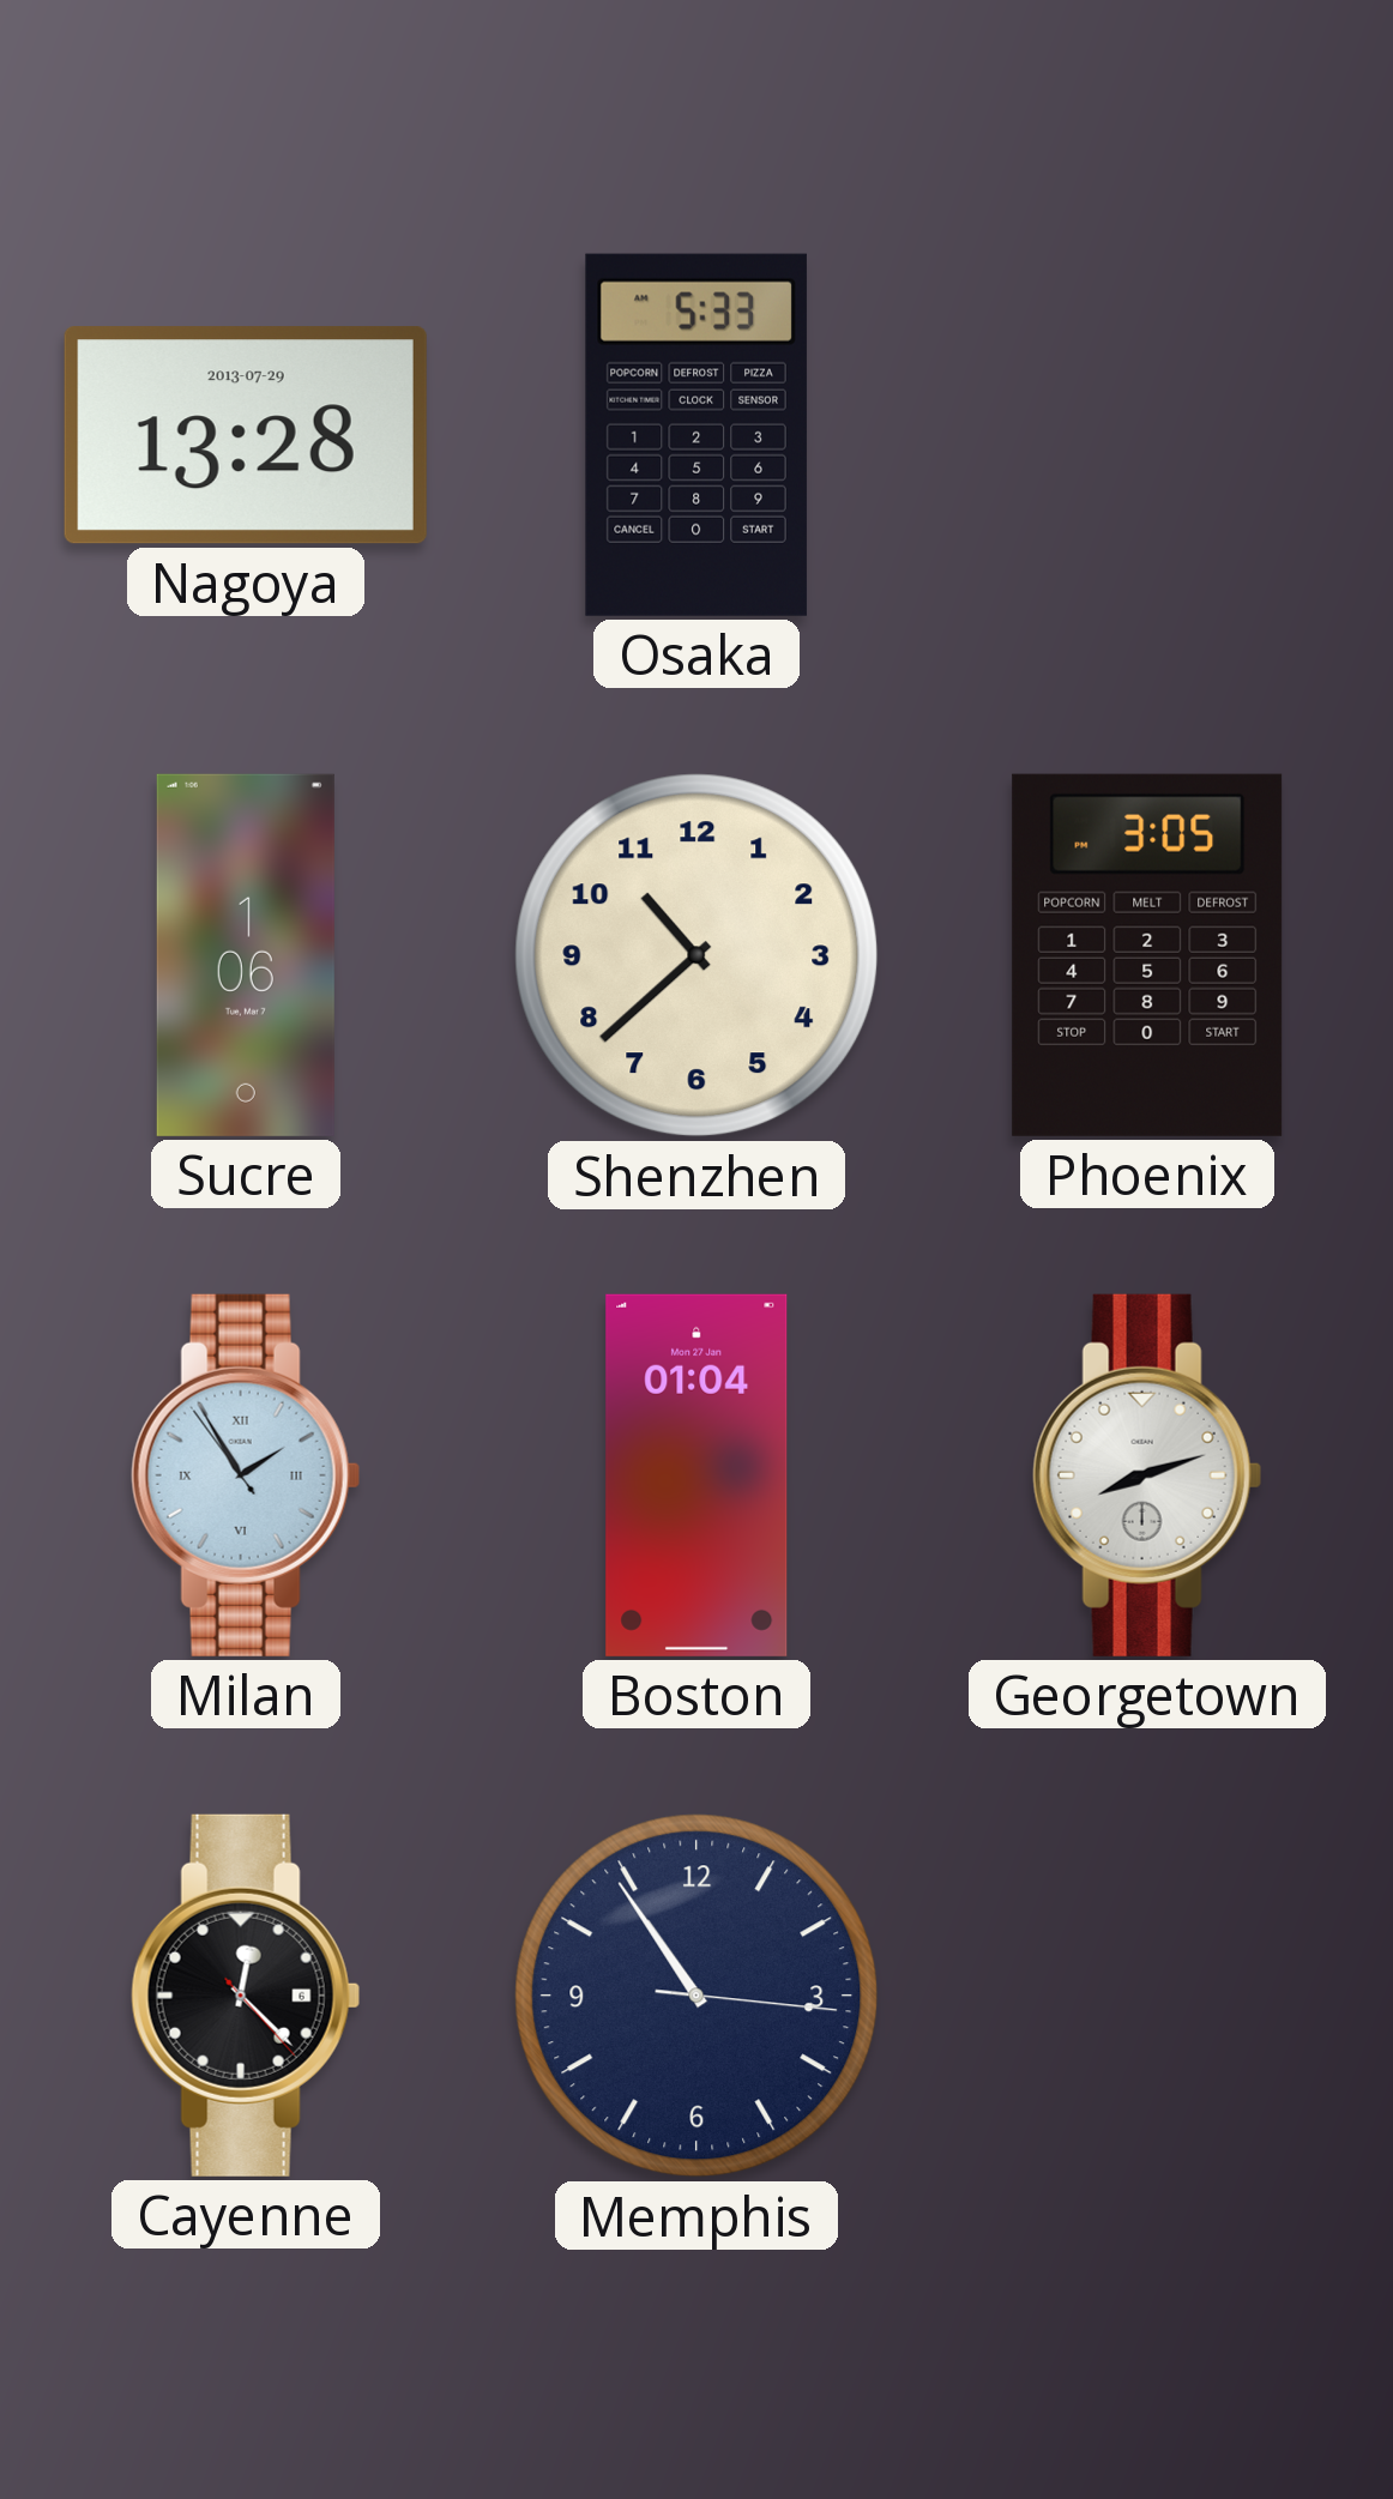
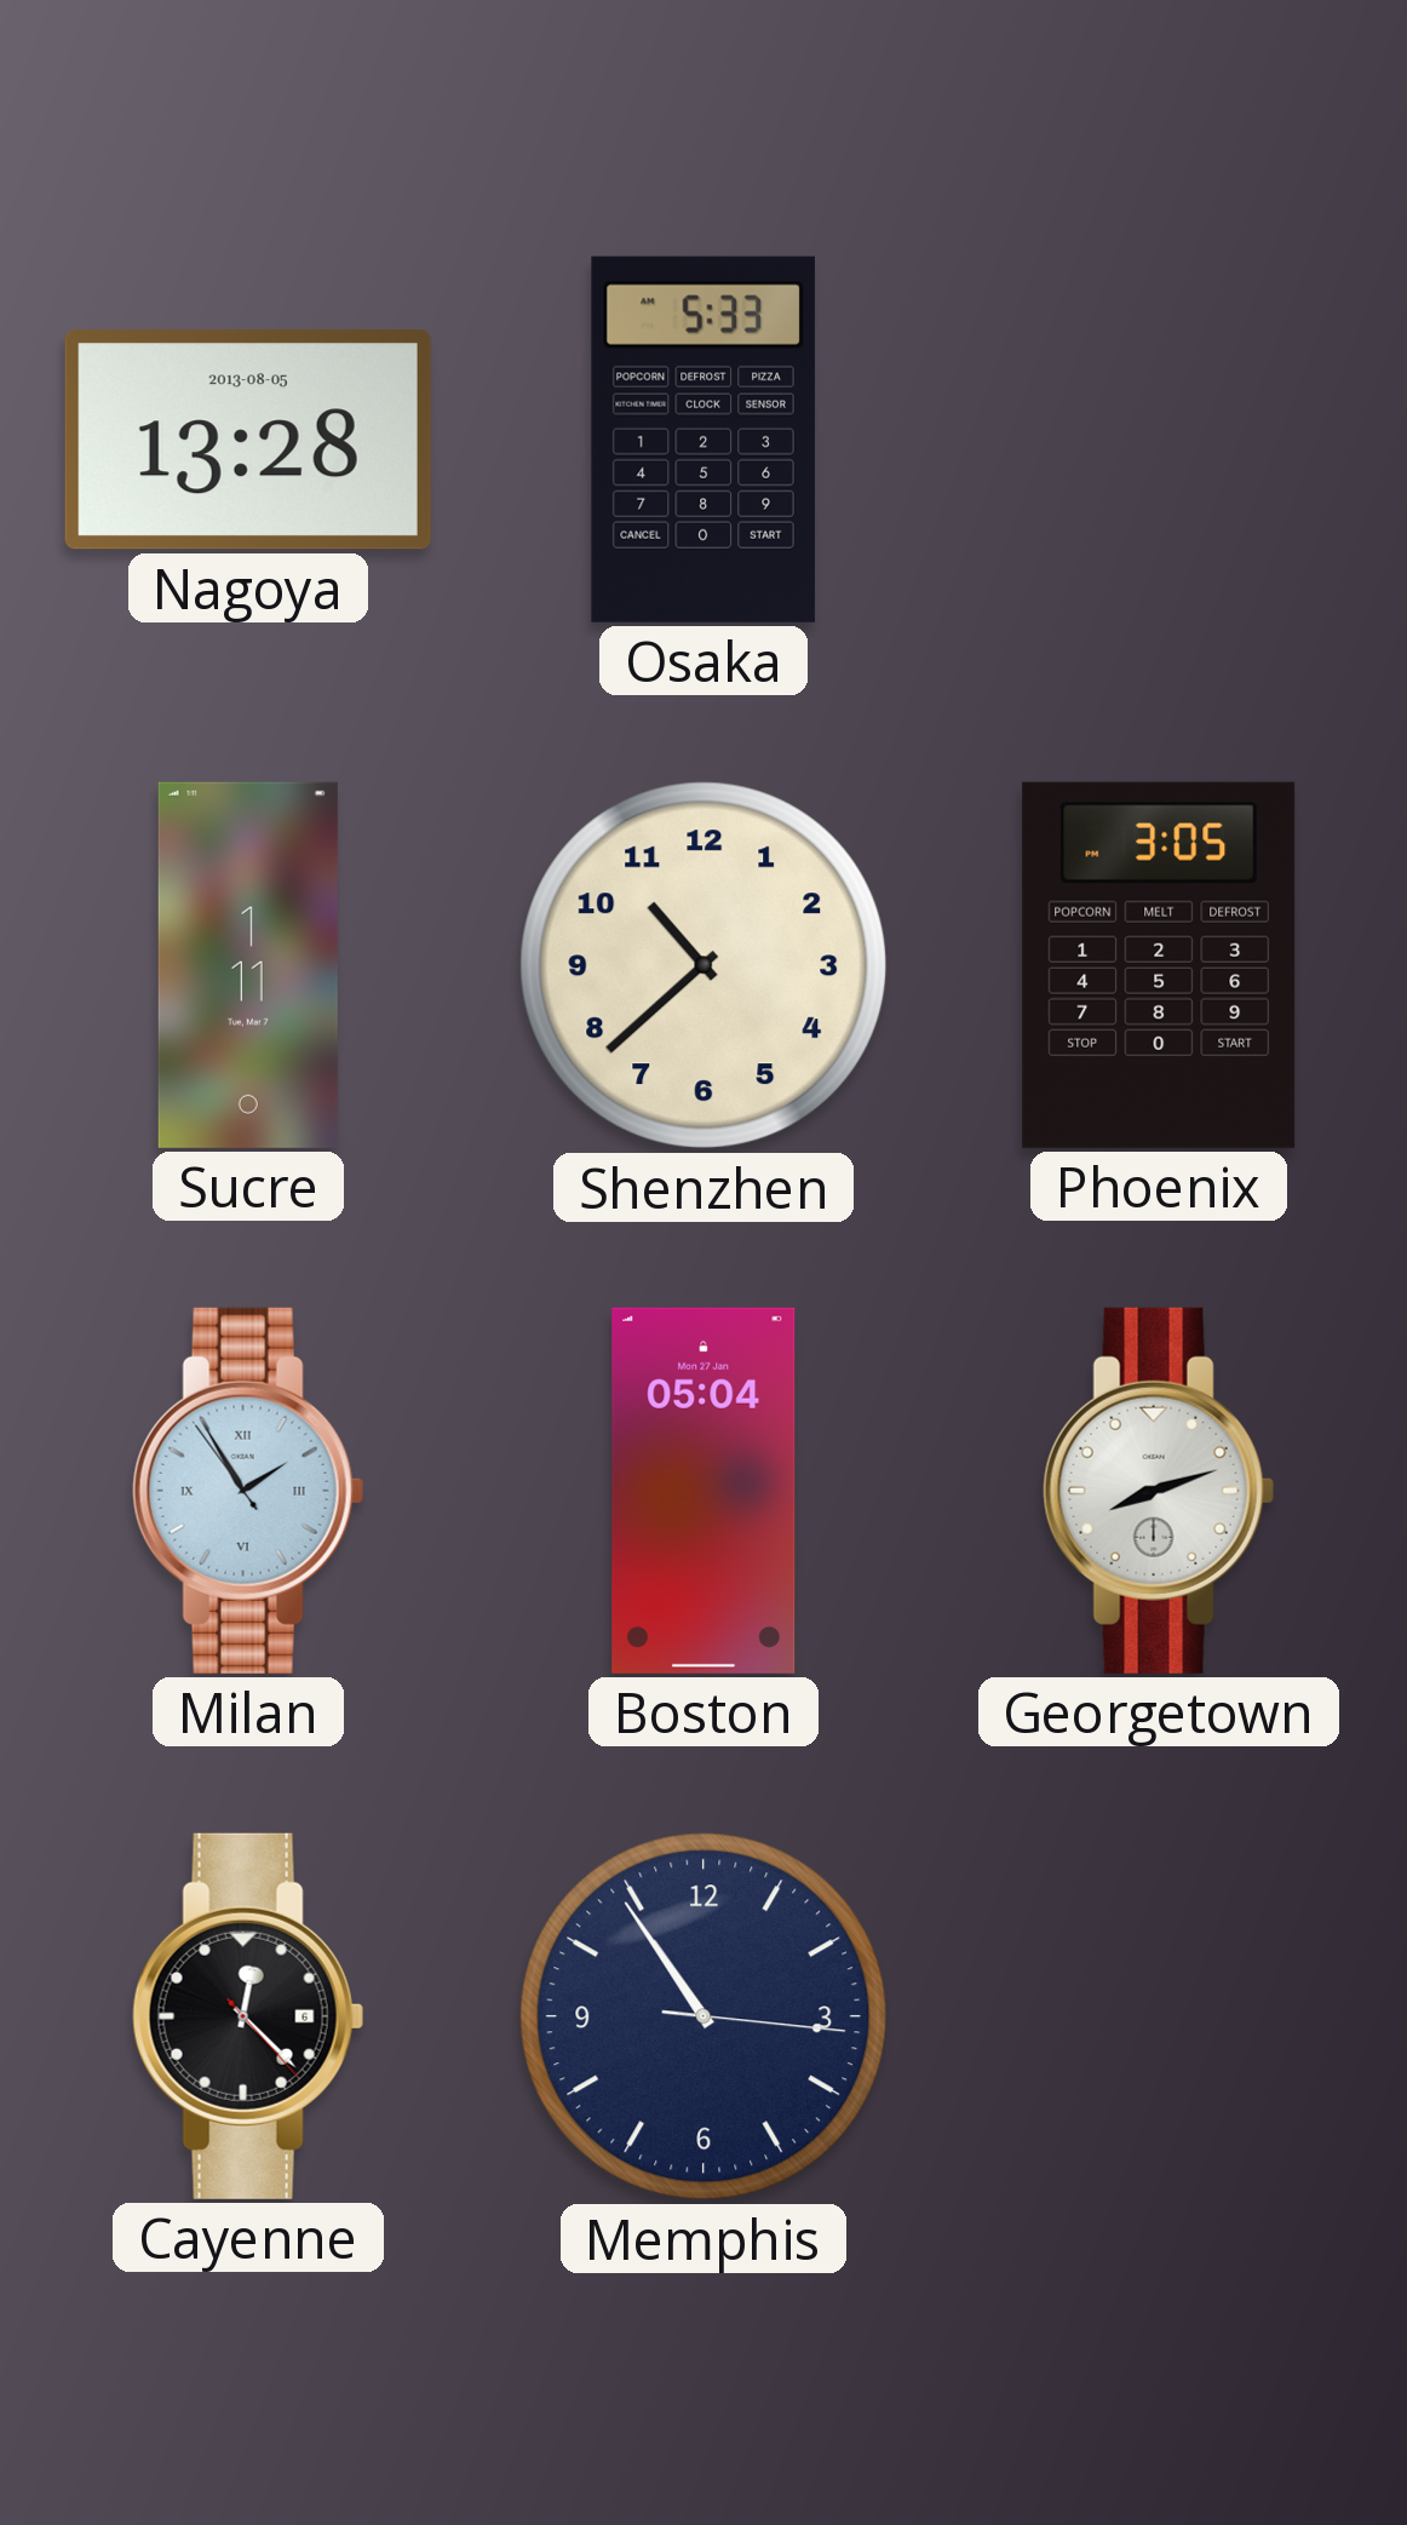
Nagoya date: 2013-07-29 -> 2013-08-05 (248, 440)
Sucre: 1:06 -> 1:11 (248, 965)
Boston: 01:04 -> 05:04 (703, 1491)
